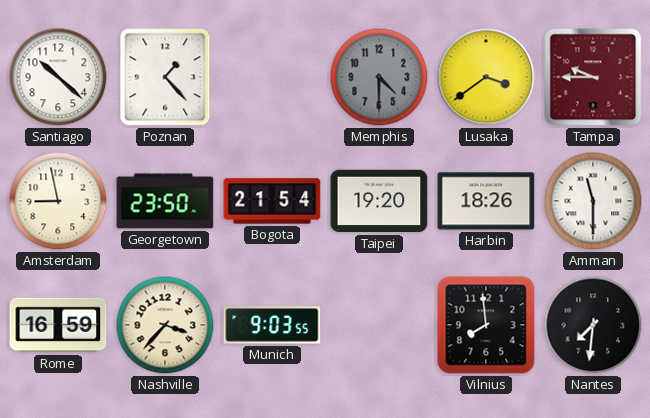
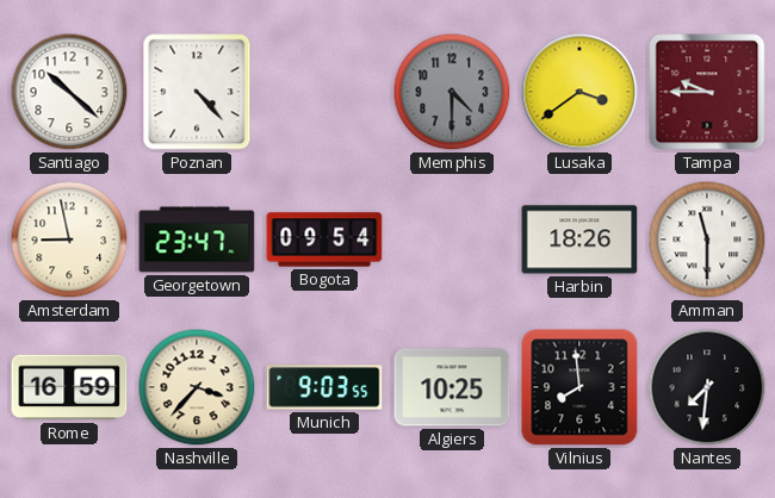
Poznan: 1:23 -> 4:23 (197, 92)
Georgetown: 23:50 -> 23:47 (197, 239)
Bogota: 21:54 -> 09:54 (324, 239)
Taipei: 19:20 -> none (379, 201)
Algiers: none -> 10:25 (452, 387)
